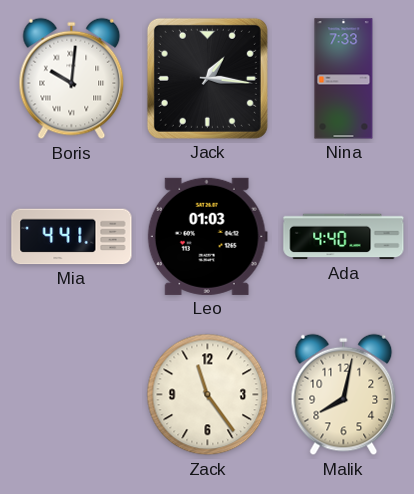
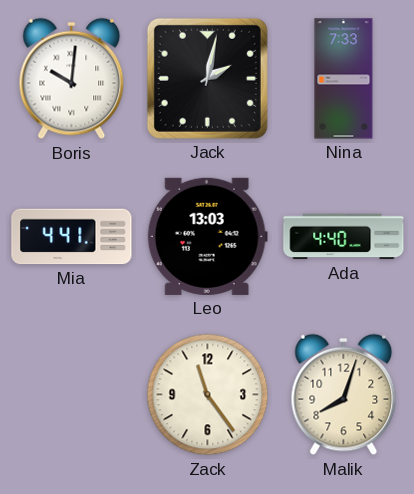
Jack: 1:16 -> 2:02 (207, 78)
Leo: 01:03 -> 13:03 (207, 236)
Malik: 8:02 -> 8:03 (344, 395)
